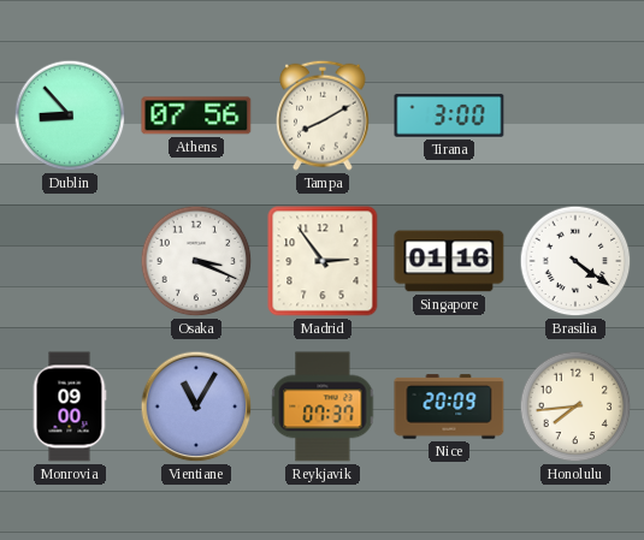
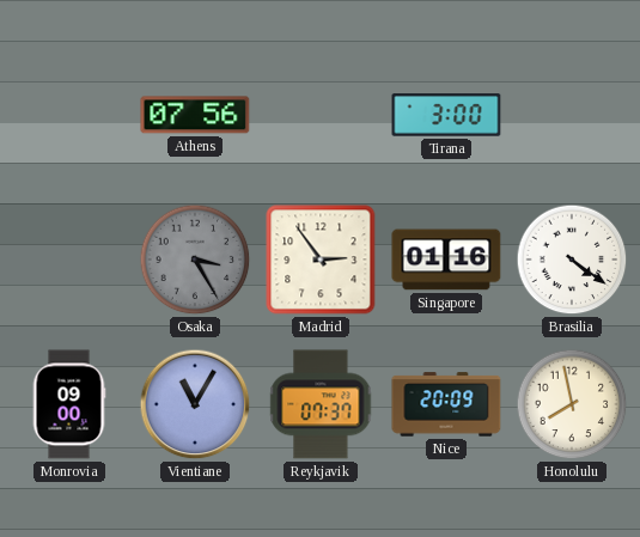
Dublin: 8:53 -> none (70, 115)
Tampa: 8:10 -> none (323, 115)
Osaka: 3:19 -> 3:25 (195, 260)
Osaka dial: white -> grey (195, 260)
Honolulu: 7:44 -> 7:58 (572, 404)
